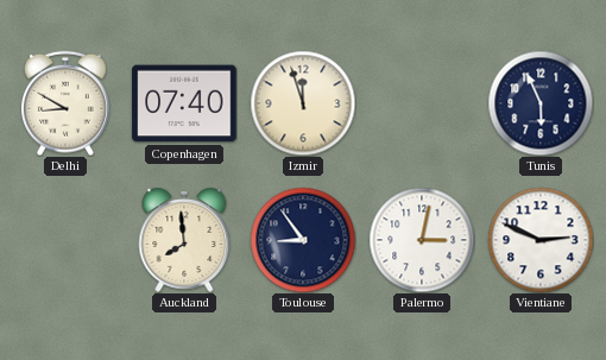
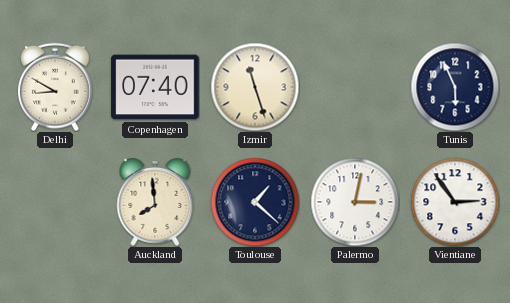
Izmir: 11:57 -> 11:27 (255, 87)
Toulouse: 8:54 -> 1:22 (255, 202)
Vientiane: 2:49 -> 2:54 (455, 202)
